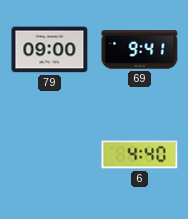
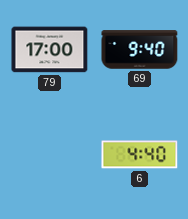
79: 09:00 -> 17:00 (50, 50)
69: 9:41 -> 9:40 (140, 50)
